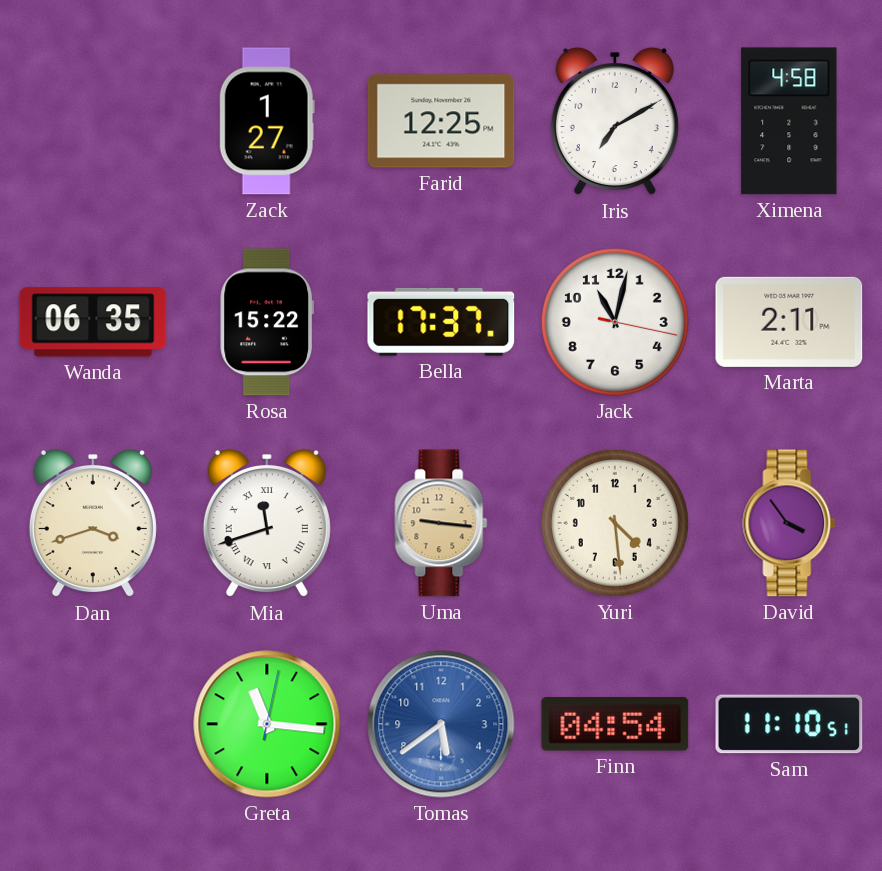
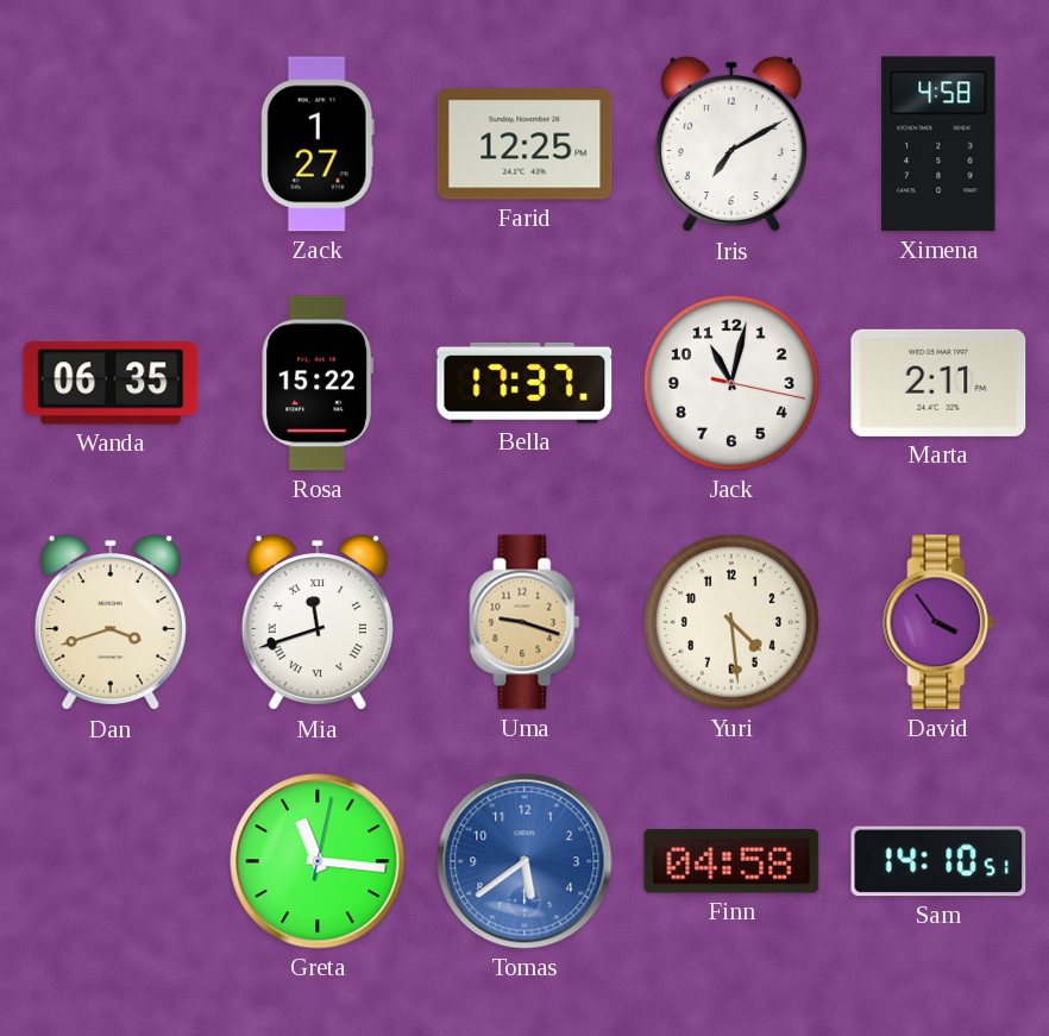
Uma: 9:16 -> 9:18 (524, 622)
Finn: 04:54 -> 04:58 (731, 861)
Sam: 11:10 -> 14:10 (938, 861)
